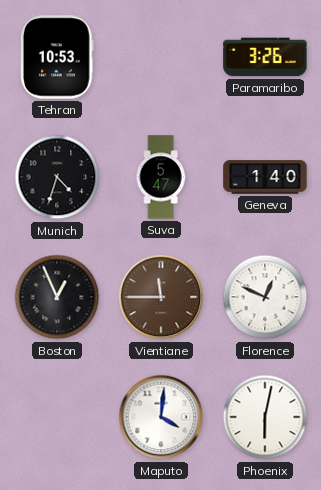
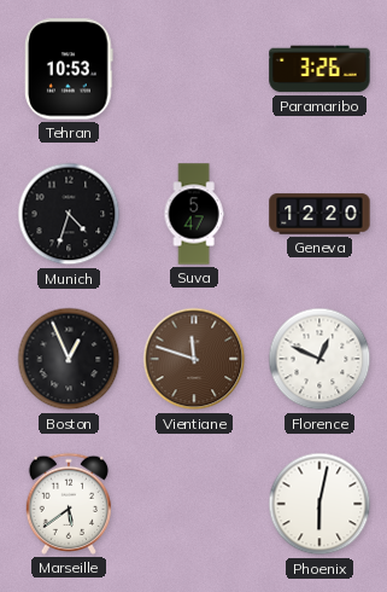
Geneva: 1:40 -> 12:20 (319, 214)
Vientiane: 11:45 -> 11:48 (194, 359)
Marseille: none -> 5:39 (68, 504)
Maputo: 4:01 -> none (161, 417)
